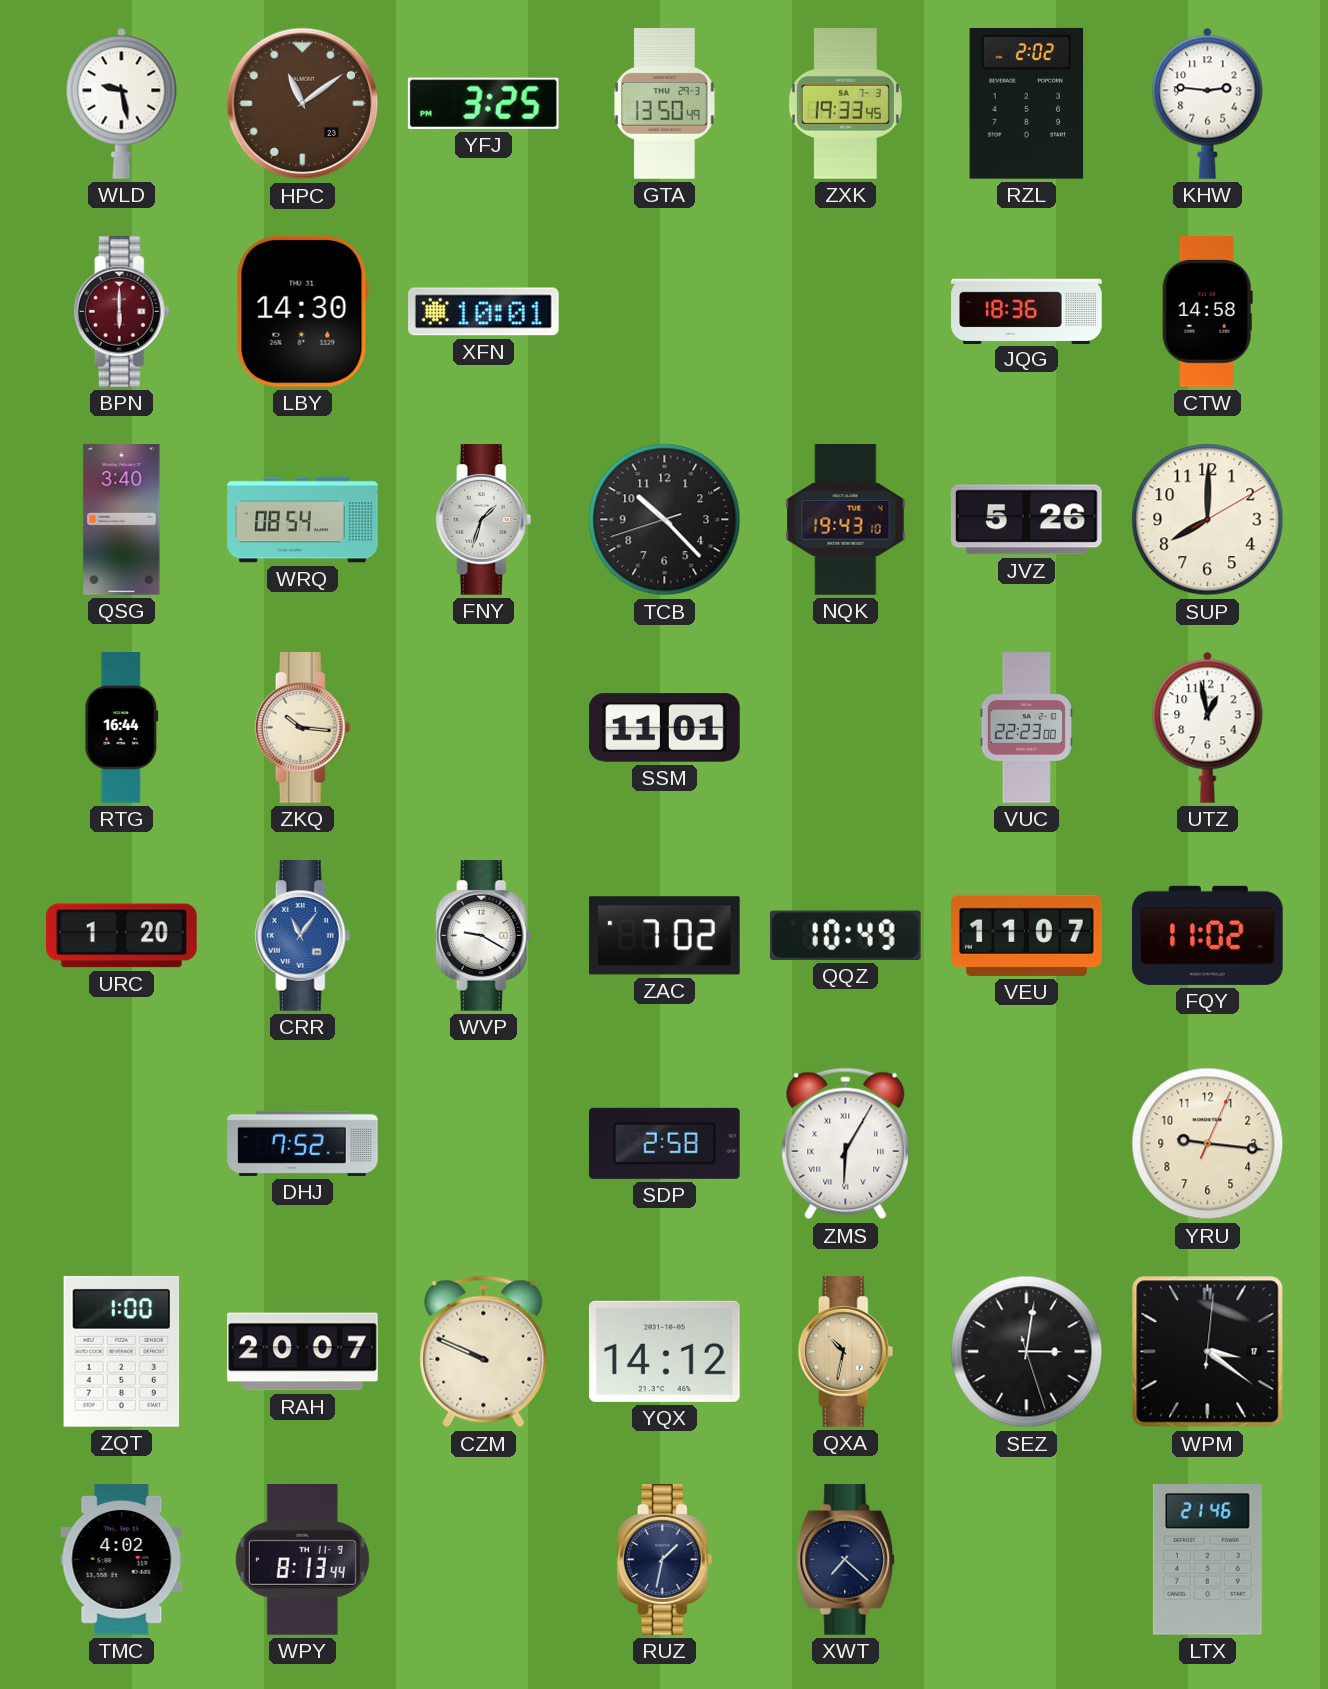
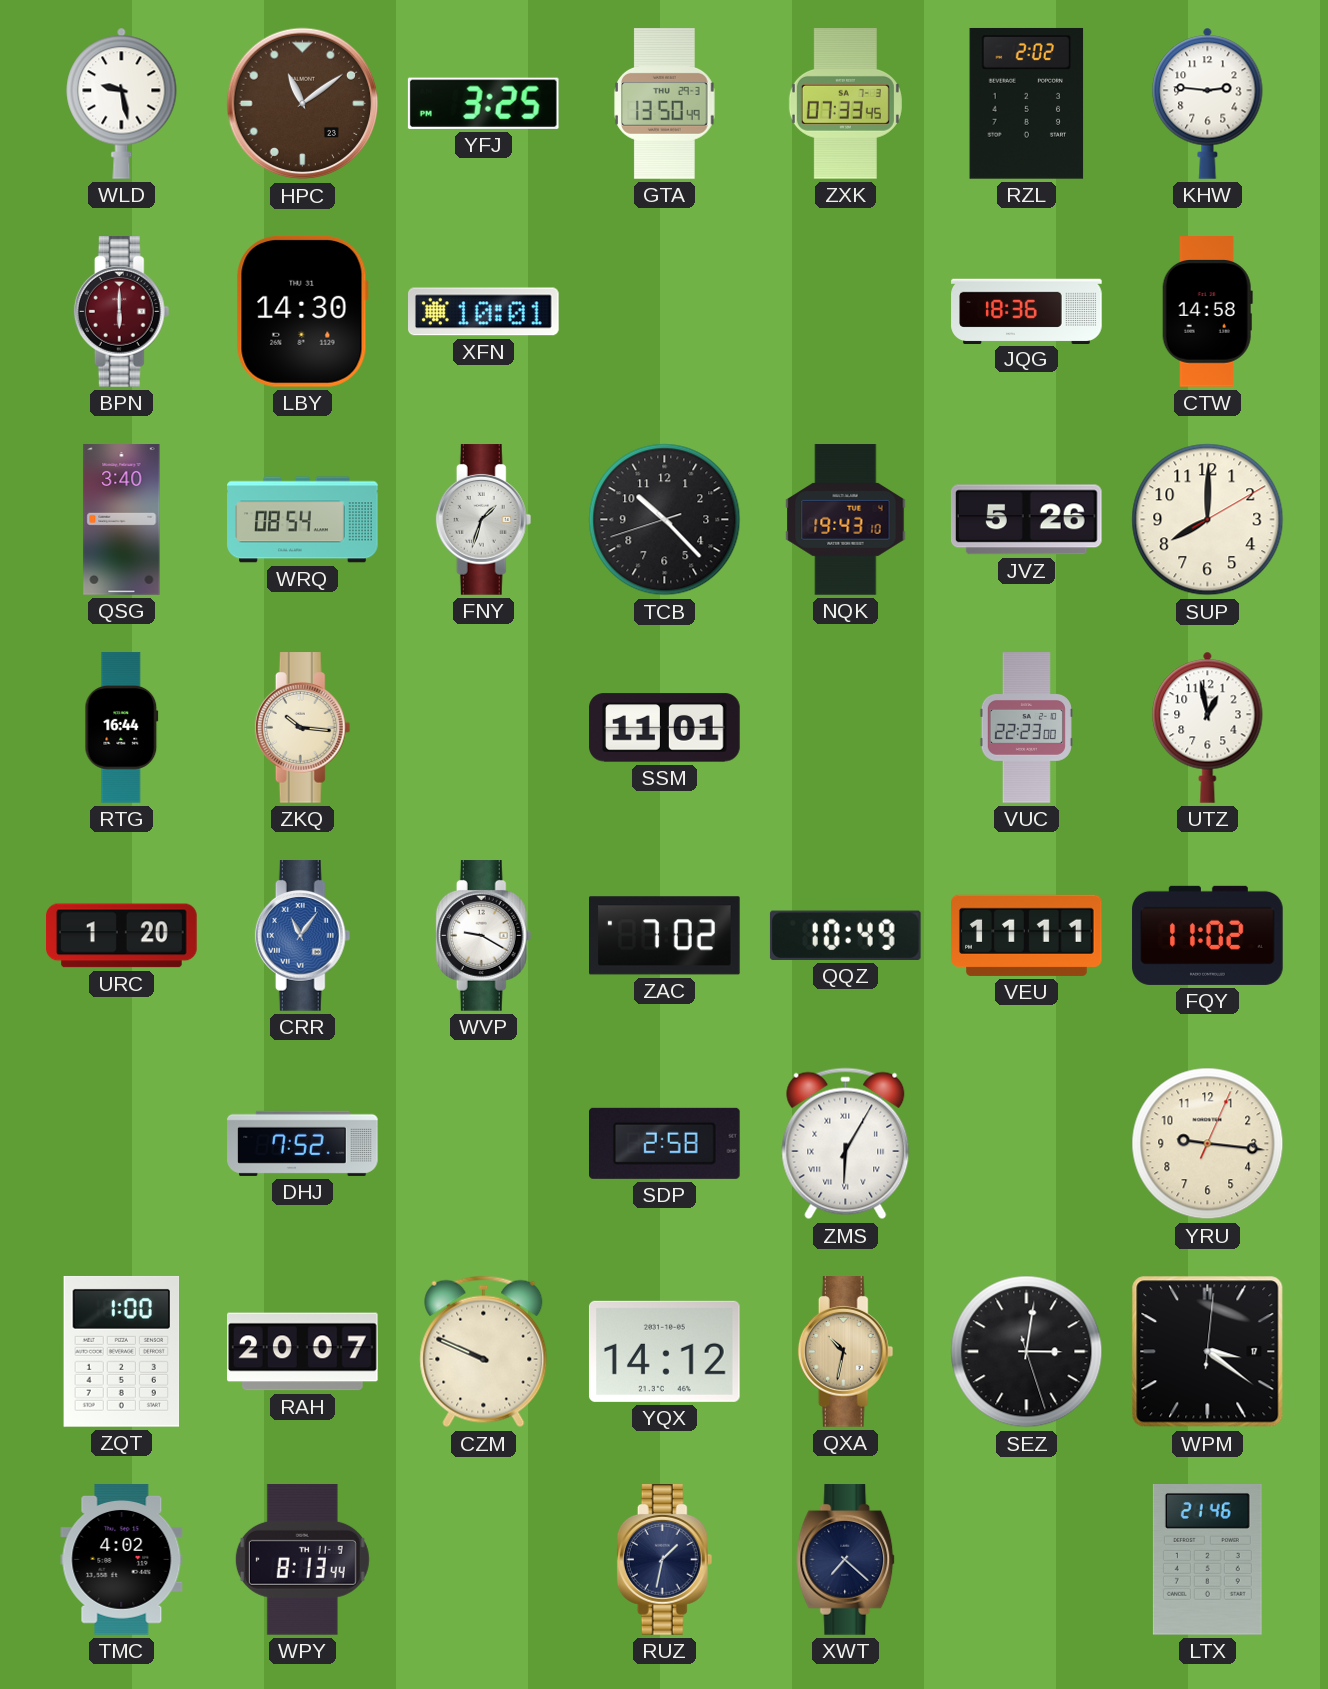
ZXK: 19:33 -> 07:33 (845, 104)
VEU: 11:07 -> 11:11 (1027, 935)
